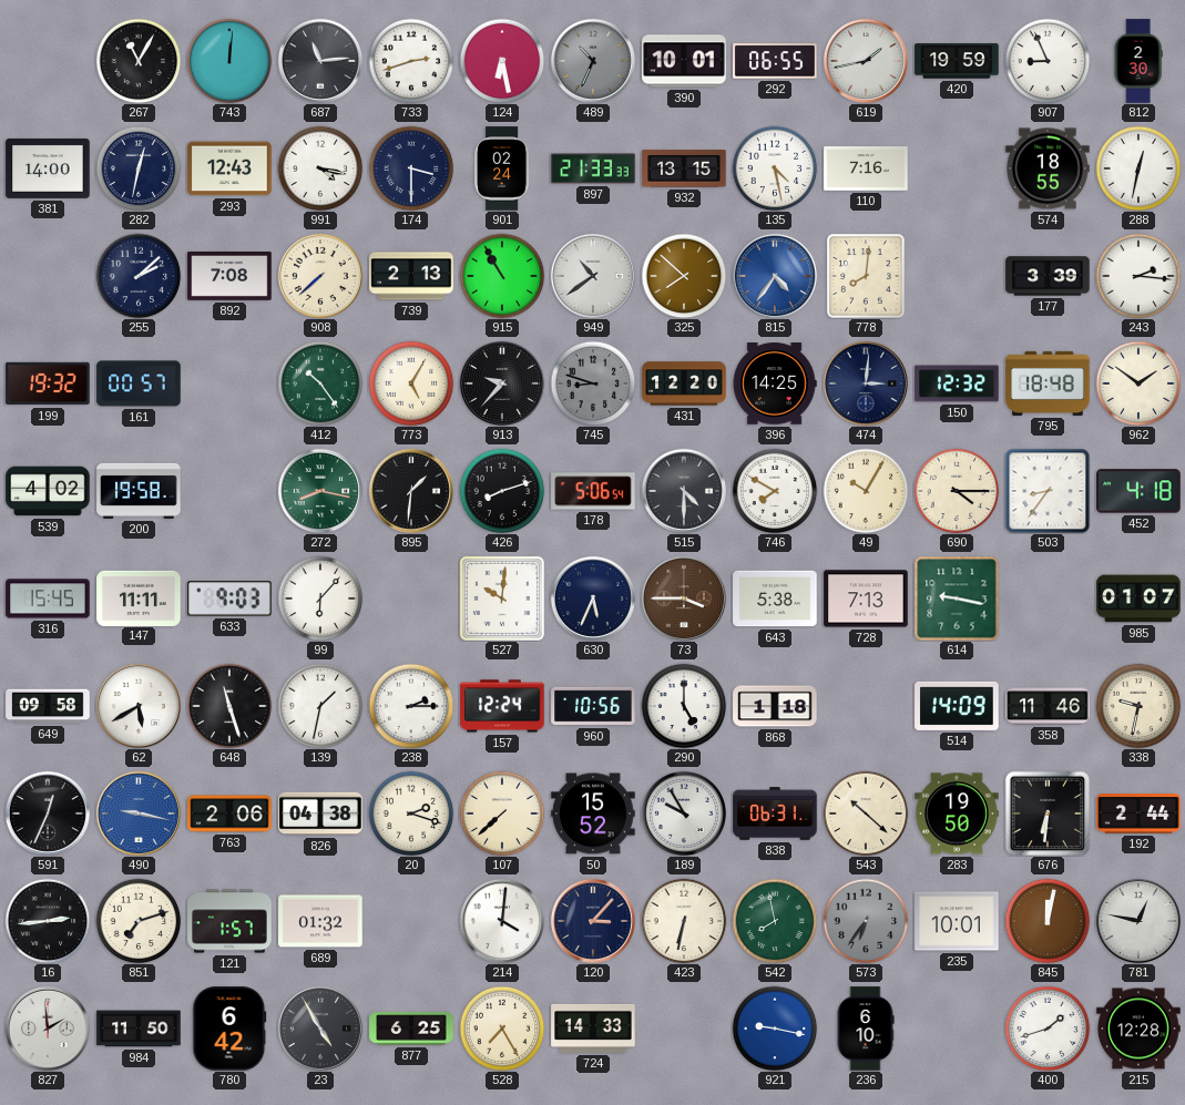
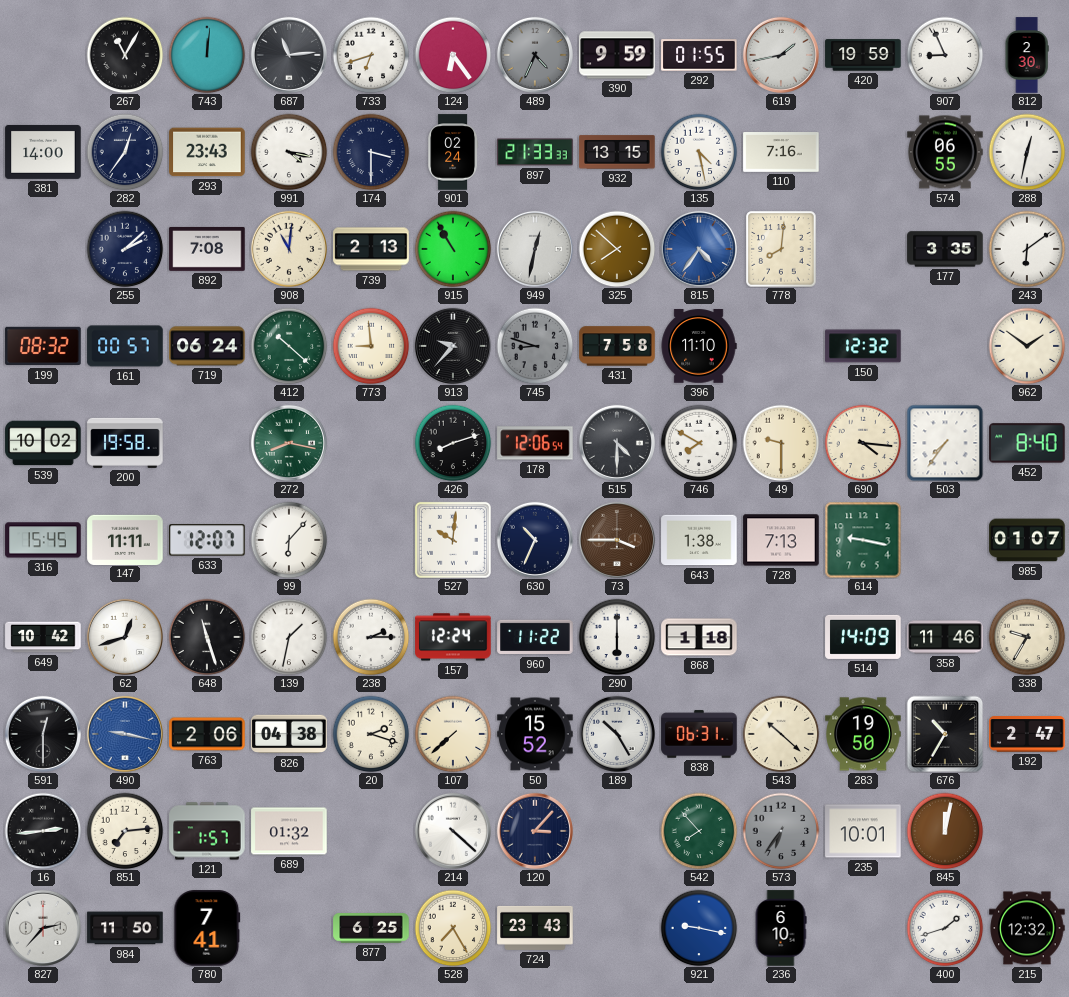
733: 2:42 -> 6:42 (371, 55)
124: 6:28 -> 6:24 (453, 55)
489: 10:34 -> 4:34 (535, 55)
390: 10:01 -> 9:59 (617, 55)
292: 06:55 -> 01:55 (699, 55)
282: 12:32 -> 12:36 (125, 152)
293: 12:43 -> 23:43 (207, 152)
574: 18:55 -> 06:55 (945, 152)
908: 7:38 -> 11:01 (289, 249)
949: 10:39 -> 12:32 (535, 249)
177: 3:39 -> 3:35 (945, 249)
243: 2:16 -> 6:09 (1027, 249)
199: 19:32 -> 08:32 (43, 346)
719: none -> 06:24 (207, 346)
412: 10:24 -> 10:22 (289, 346)
773: 5:05 -> 8:59 (371, 346)
431: 12:20 -> 7:58 (617, 346)
396: 14:25 -> 11:10 (699, 346)
474: 3:01 -> none (866, 383)
795: 18:48 -> none (1048, 383)
539: 4:02 -> 10:02 (43, 443)
895: 1:31 -> none (411, 491)
178: 5:06 -> 12:06 (535, 443)
49: 10:05 -> 9:30 (781, 443)
690: 4:15 -> 4:16 (863, 443)
503: 8:36 -> 7:36 (945, 443)
452: 4:18 -> 8:40 (1027, 443)
633: 9:03 -> 12:07 (207, 540)
630: 5:34 -> 10:34 (535, 540)
643: 5:38 -> 1:38 (699, 540)
649: 09:58 -> 10:42 (43, 637)
62: 5:40 -> 12:42 (125, 637)
960: 10:56 -> 11:22 (535, 637)
290: 5:00 -> 6:00 (617, 637)
338: 9:32 -> 9:35 (1027, 637)
591: 12:34 -> 12:30 (43, 734)
189: 9:55 -> 10:25 (617, 734)
676: 6:31 -> 10:35 (945, 734)
192: 2:44 -> 2:47 (1027, 734)
851: 7:12 -> 7:14 (125, 831)
214: 4:01 -> 4:22 (453, 831)
423: 6:32 -> none (684, 921)
542: 7:58 -> 7:53 (699, 831)
781: 12:47 -> none (1138, 921)
827: 1:59 -> 2:37 (43, 928)
780: 6:42 -> 7:41 (207, 928)
23: 4:55 -> none (320, 1029)
724: 14:33 -> 23:43 (535, 928)
215: 12:28 -> 12:32 (1027, 928)
